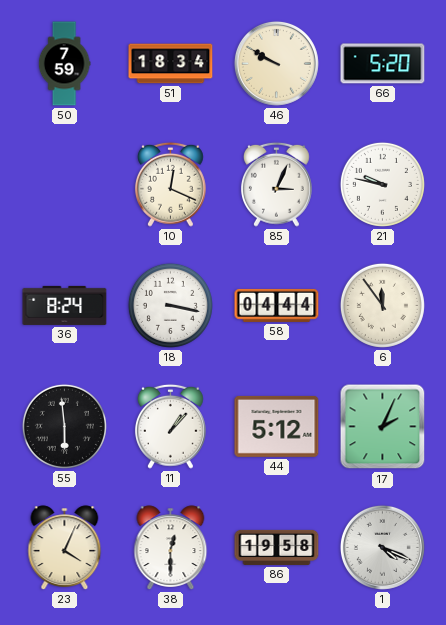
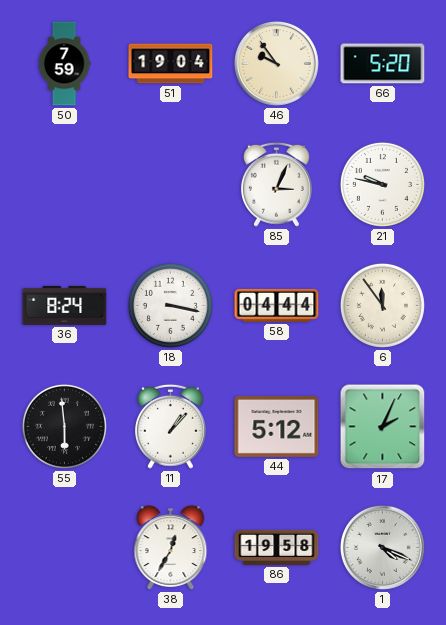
51: 18:34 -> 19:04 (171, 64)
46: 9:50 -> 9:54 (276, 63)
10: 12:19 -> none (170, 184)
23: 4:04 -> none (65, 548)
38: 12:30 -> 12:35 (171, 548)
